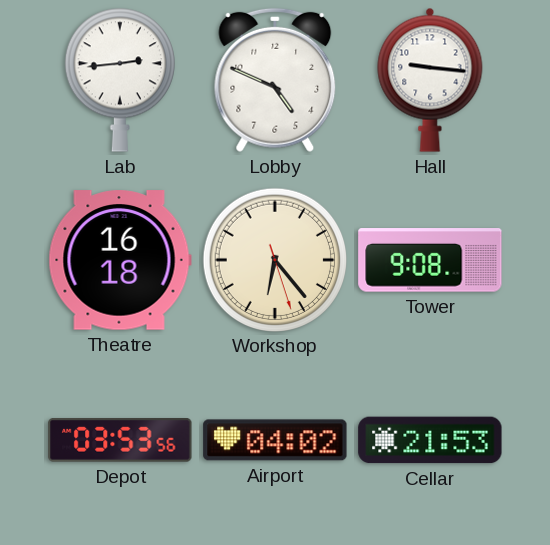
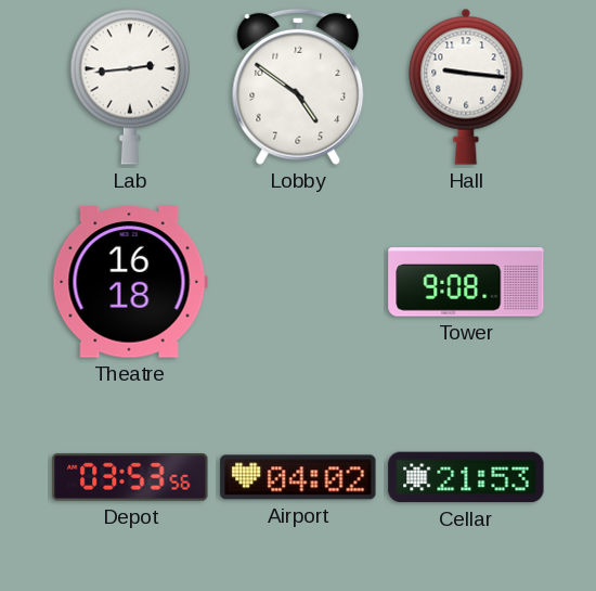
Lobby: 4:49 -> 4:51 (298, 87)
Workshop: 6:23 -> none (274, 259)
